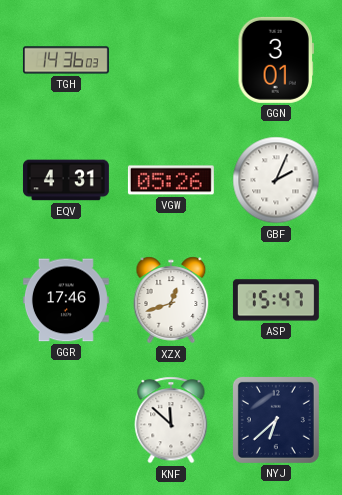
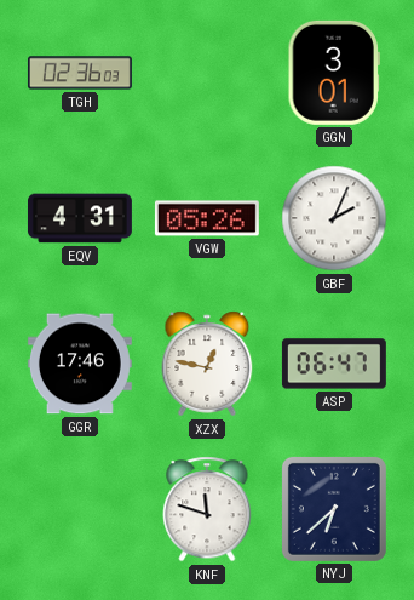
TGH: 14:36 -> 02:36 (80, 73)
XZX: 12:42 -> 12:47 (207, 364)
ASP: 15:47 -> 06:47 (334, 364)
KNF: 11:52 -> 11:48 (207, 509)
